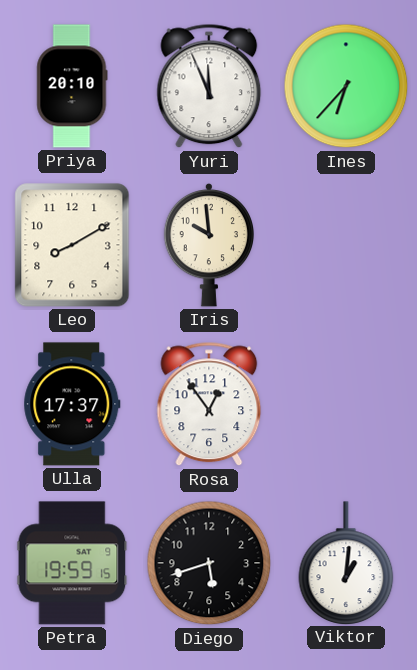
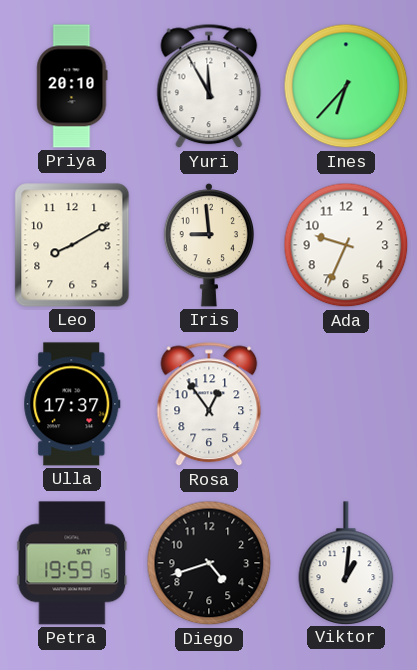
Yuri: 11:56 -> 11:55 (209, 86)
Iris: 9:59 -> 8:59 (209, 245)
Ada: none -> 9:34 (346, 245)
Diego: 5:42 -> 4:42 (209, 563)
